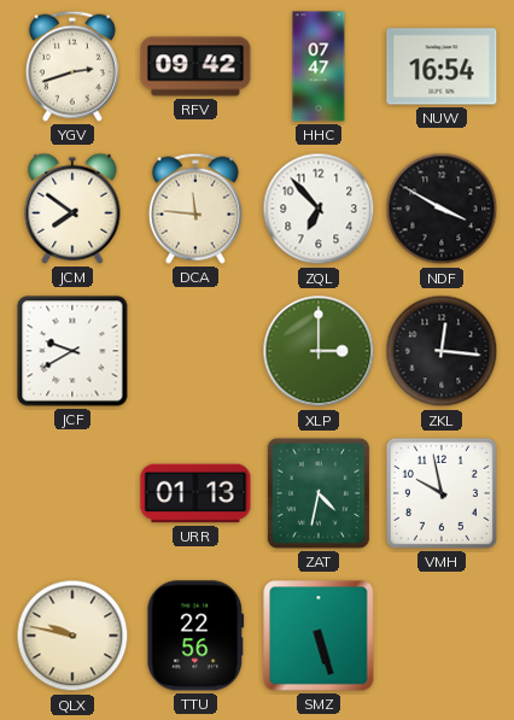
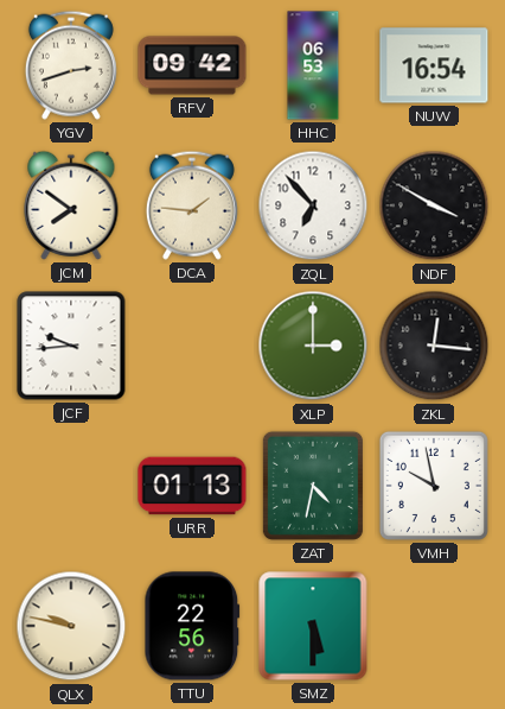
HHC: 07:47 -> 06:53 (313, 65)
DCA: 11:46 -> 1:46 (192, 205)
JCF: 9:40 -> 9:44 (71, 346)
SMZ: 5:27 -> 5:30 (313, 626)
